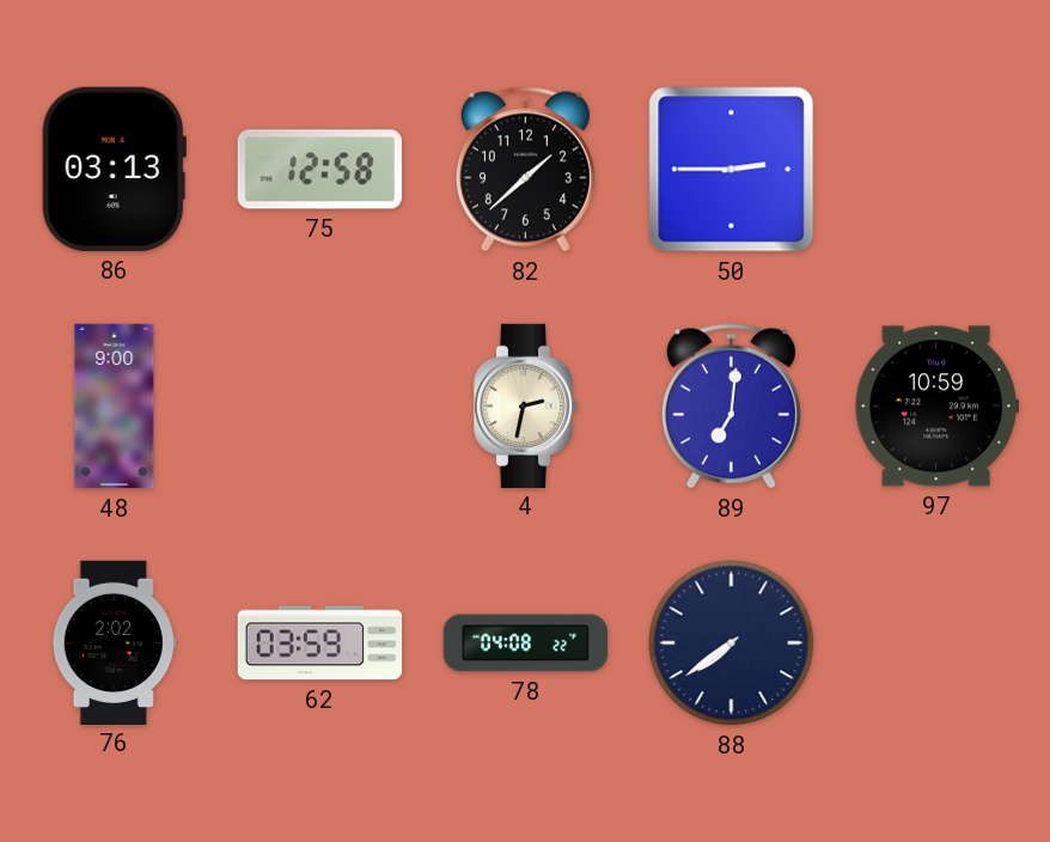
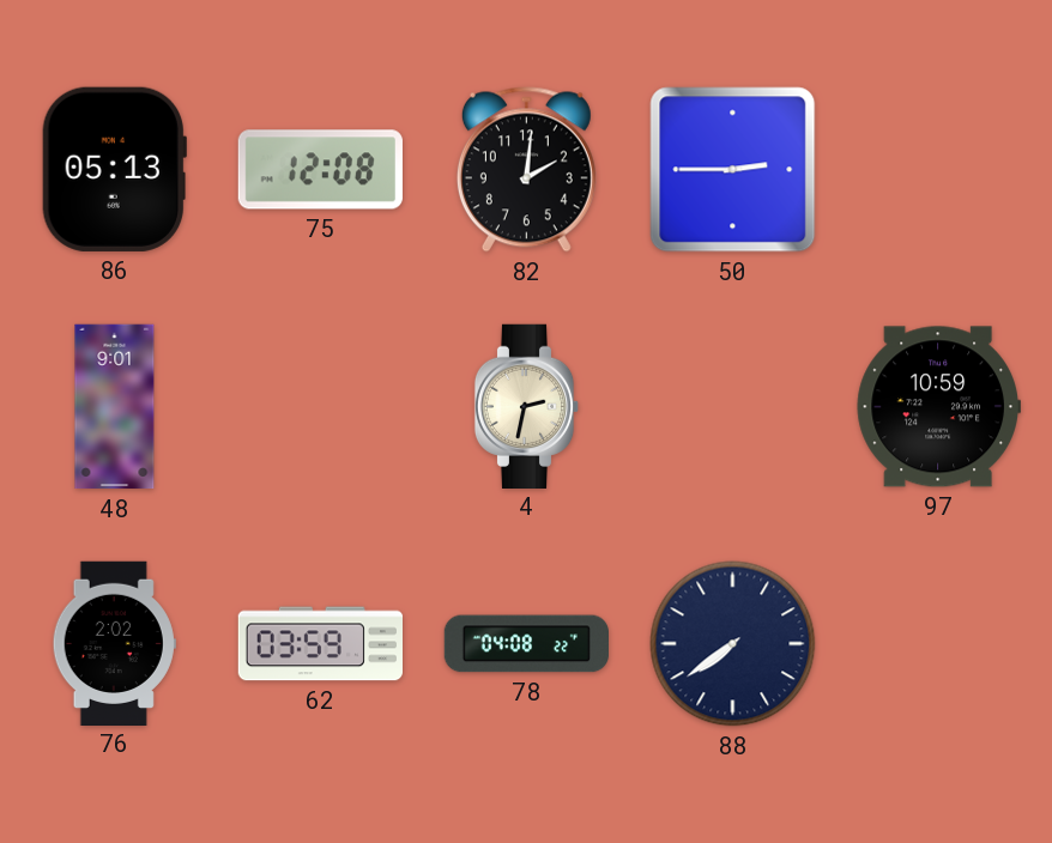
86: 03:13 -> 05:13 (114, 169)
75: 12:58 -> 12:08 (320, 170)
82: 1:38 -> 2:01 (526, 170)
48: 9:00 -> 9:01 (115, 407)
89: 7:01 -> none (731, 407)
